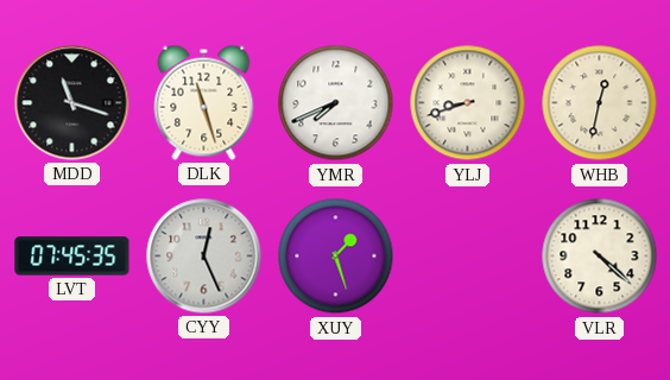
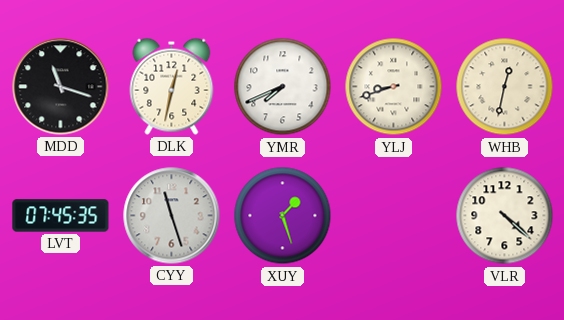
DLK: 11:27 -> 12:32 (172, 86)
CYY: 12:26 -> 11:27 (172, 216)
